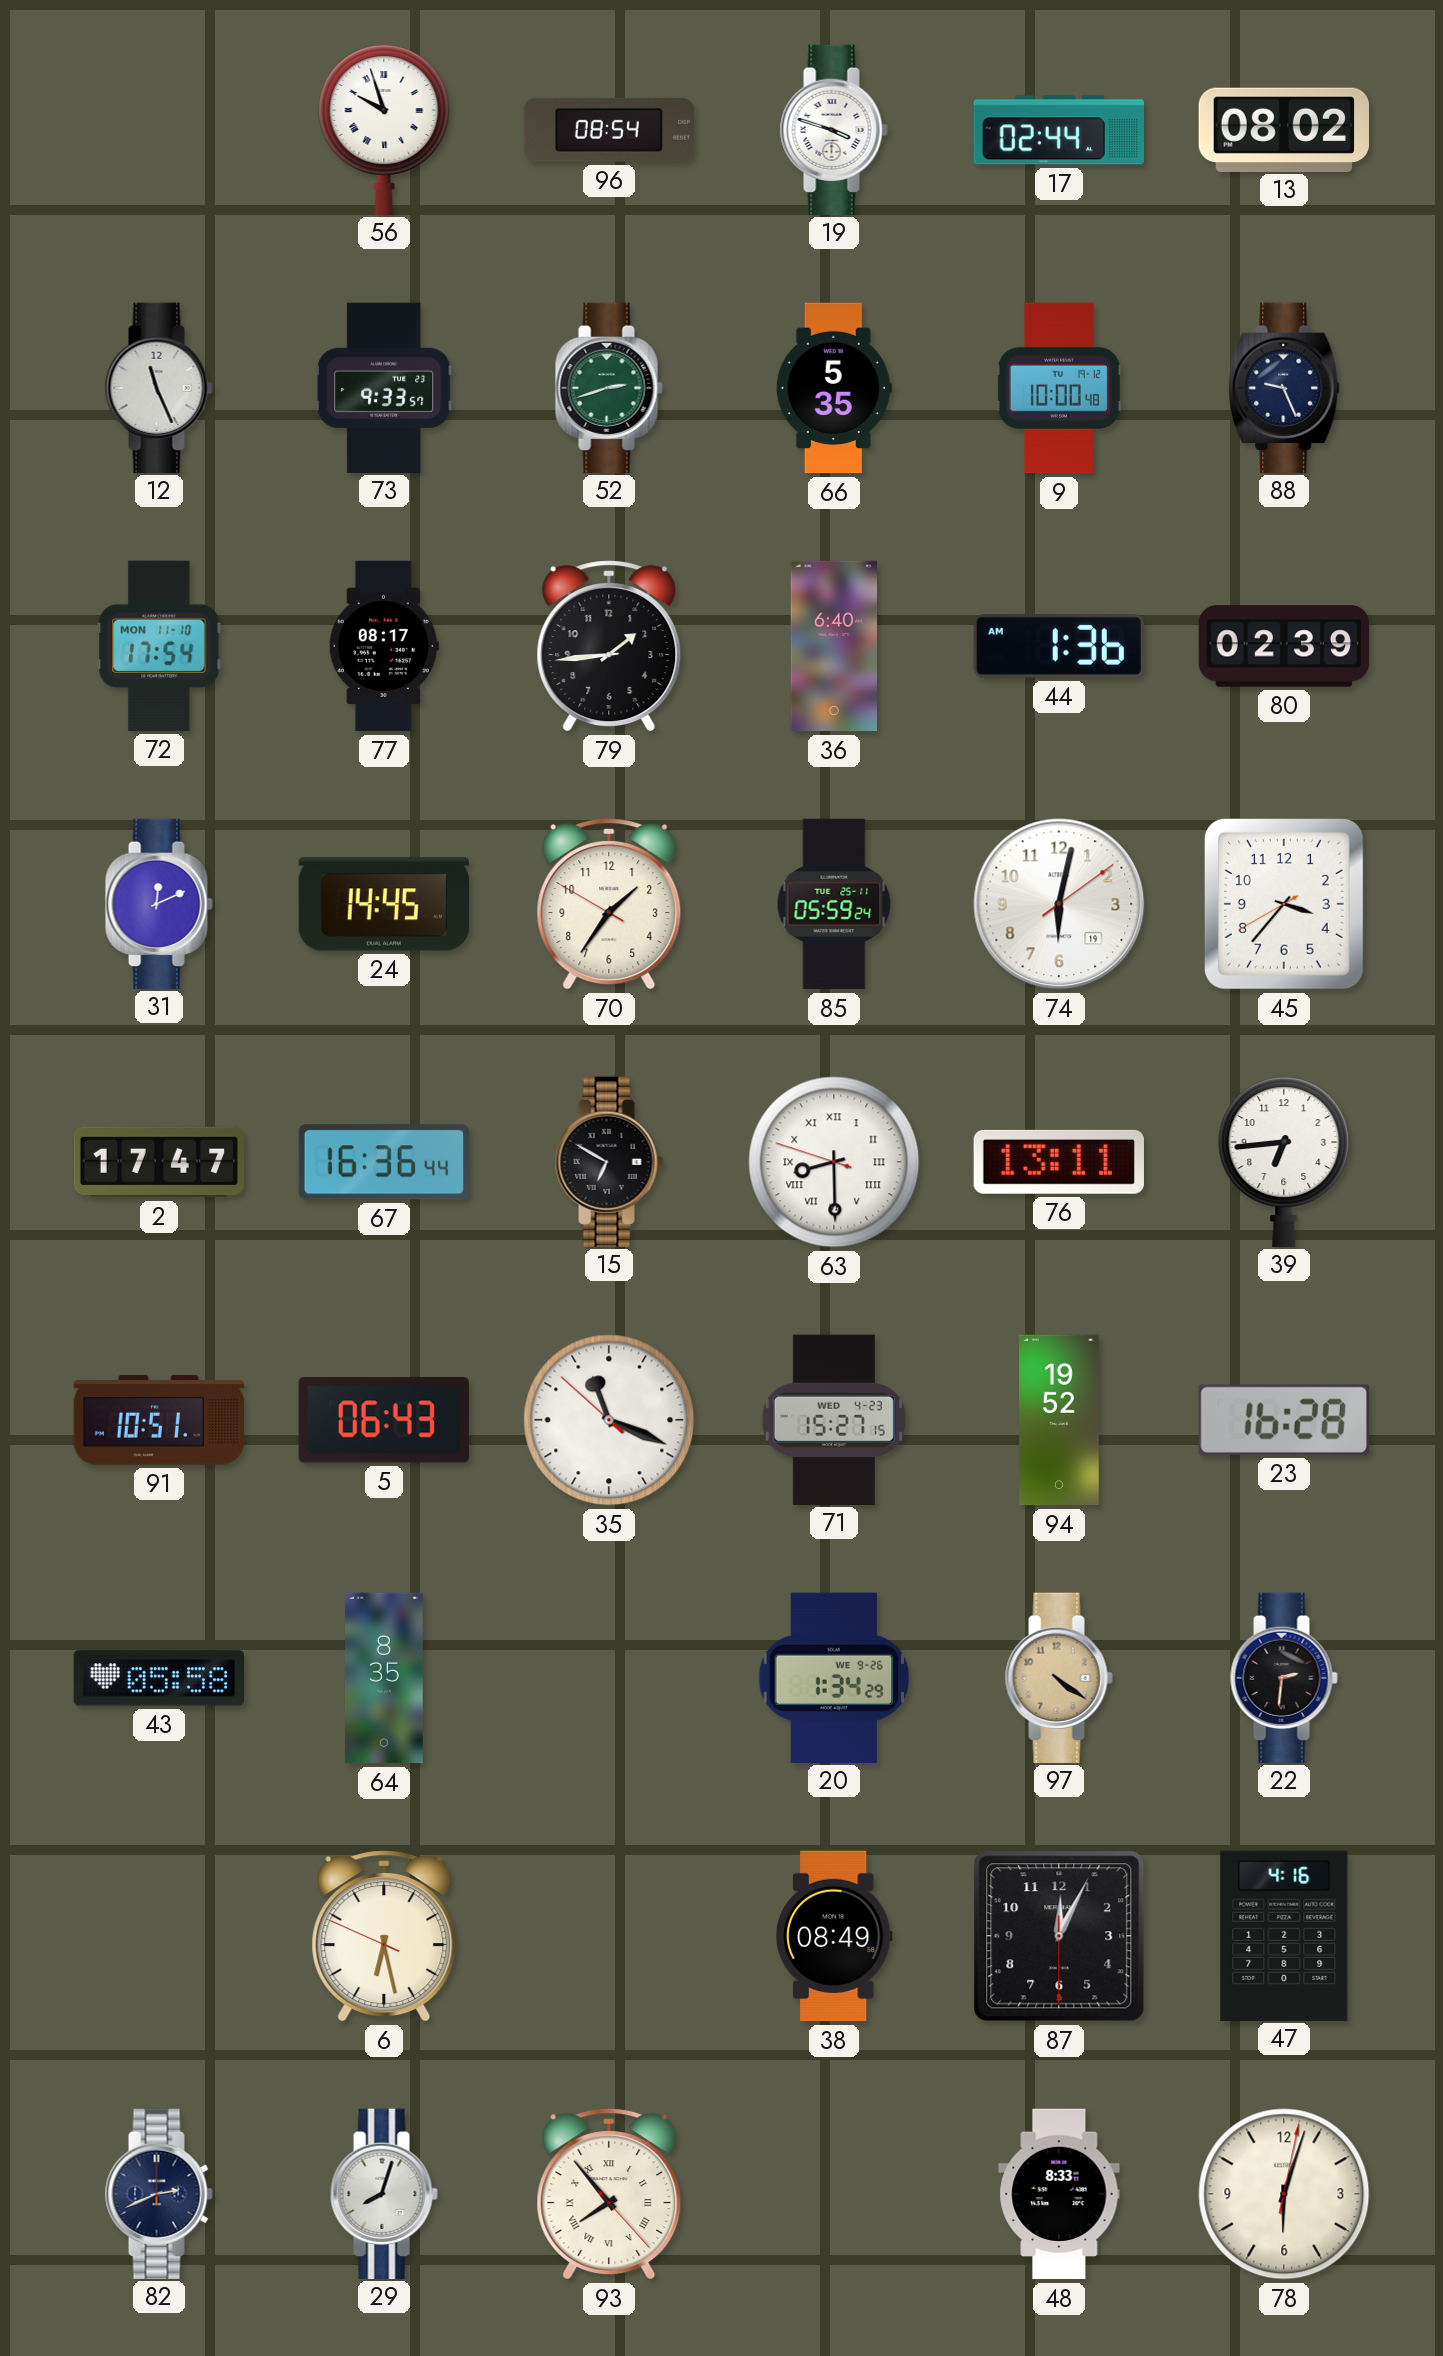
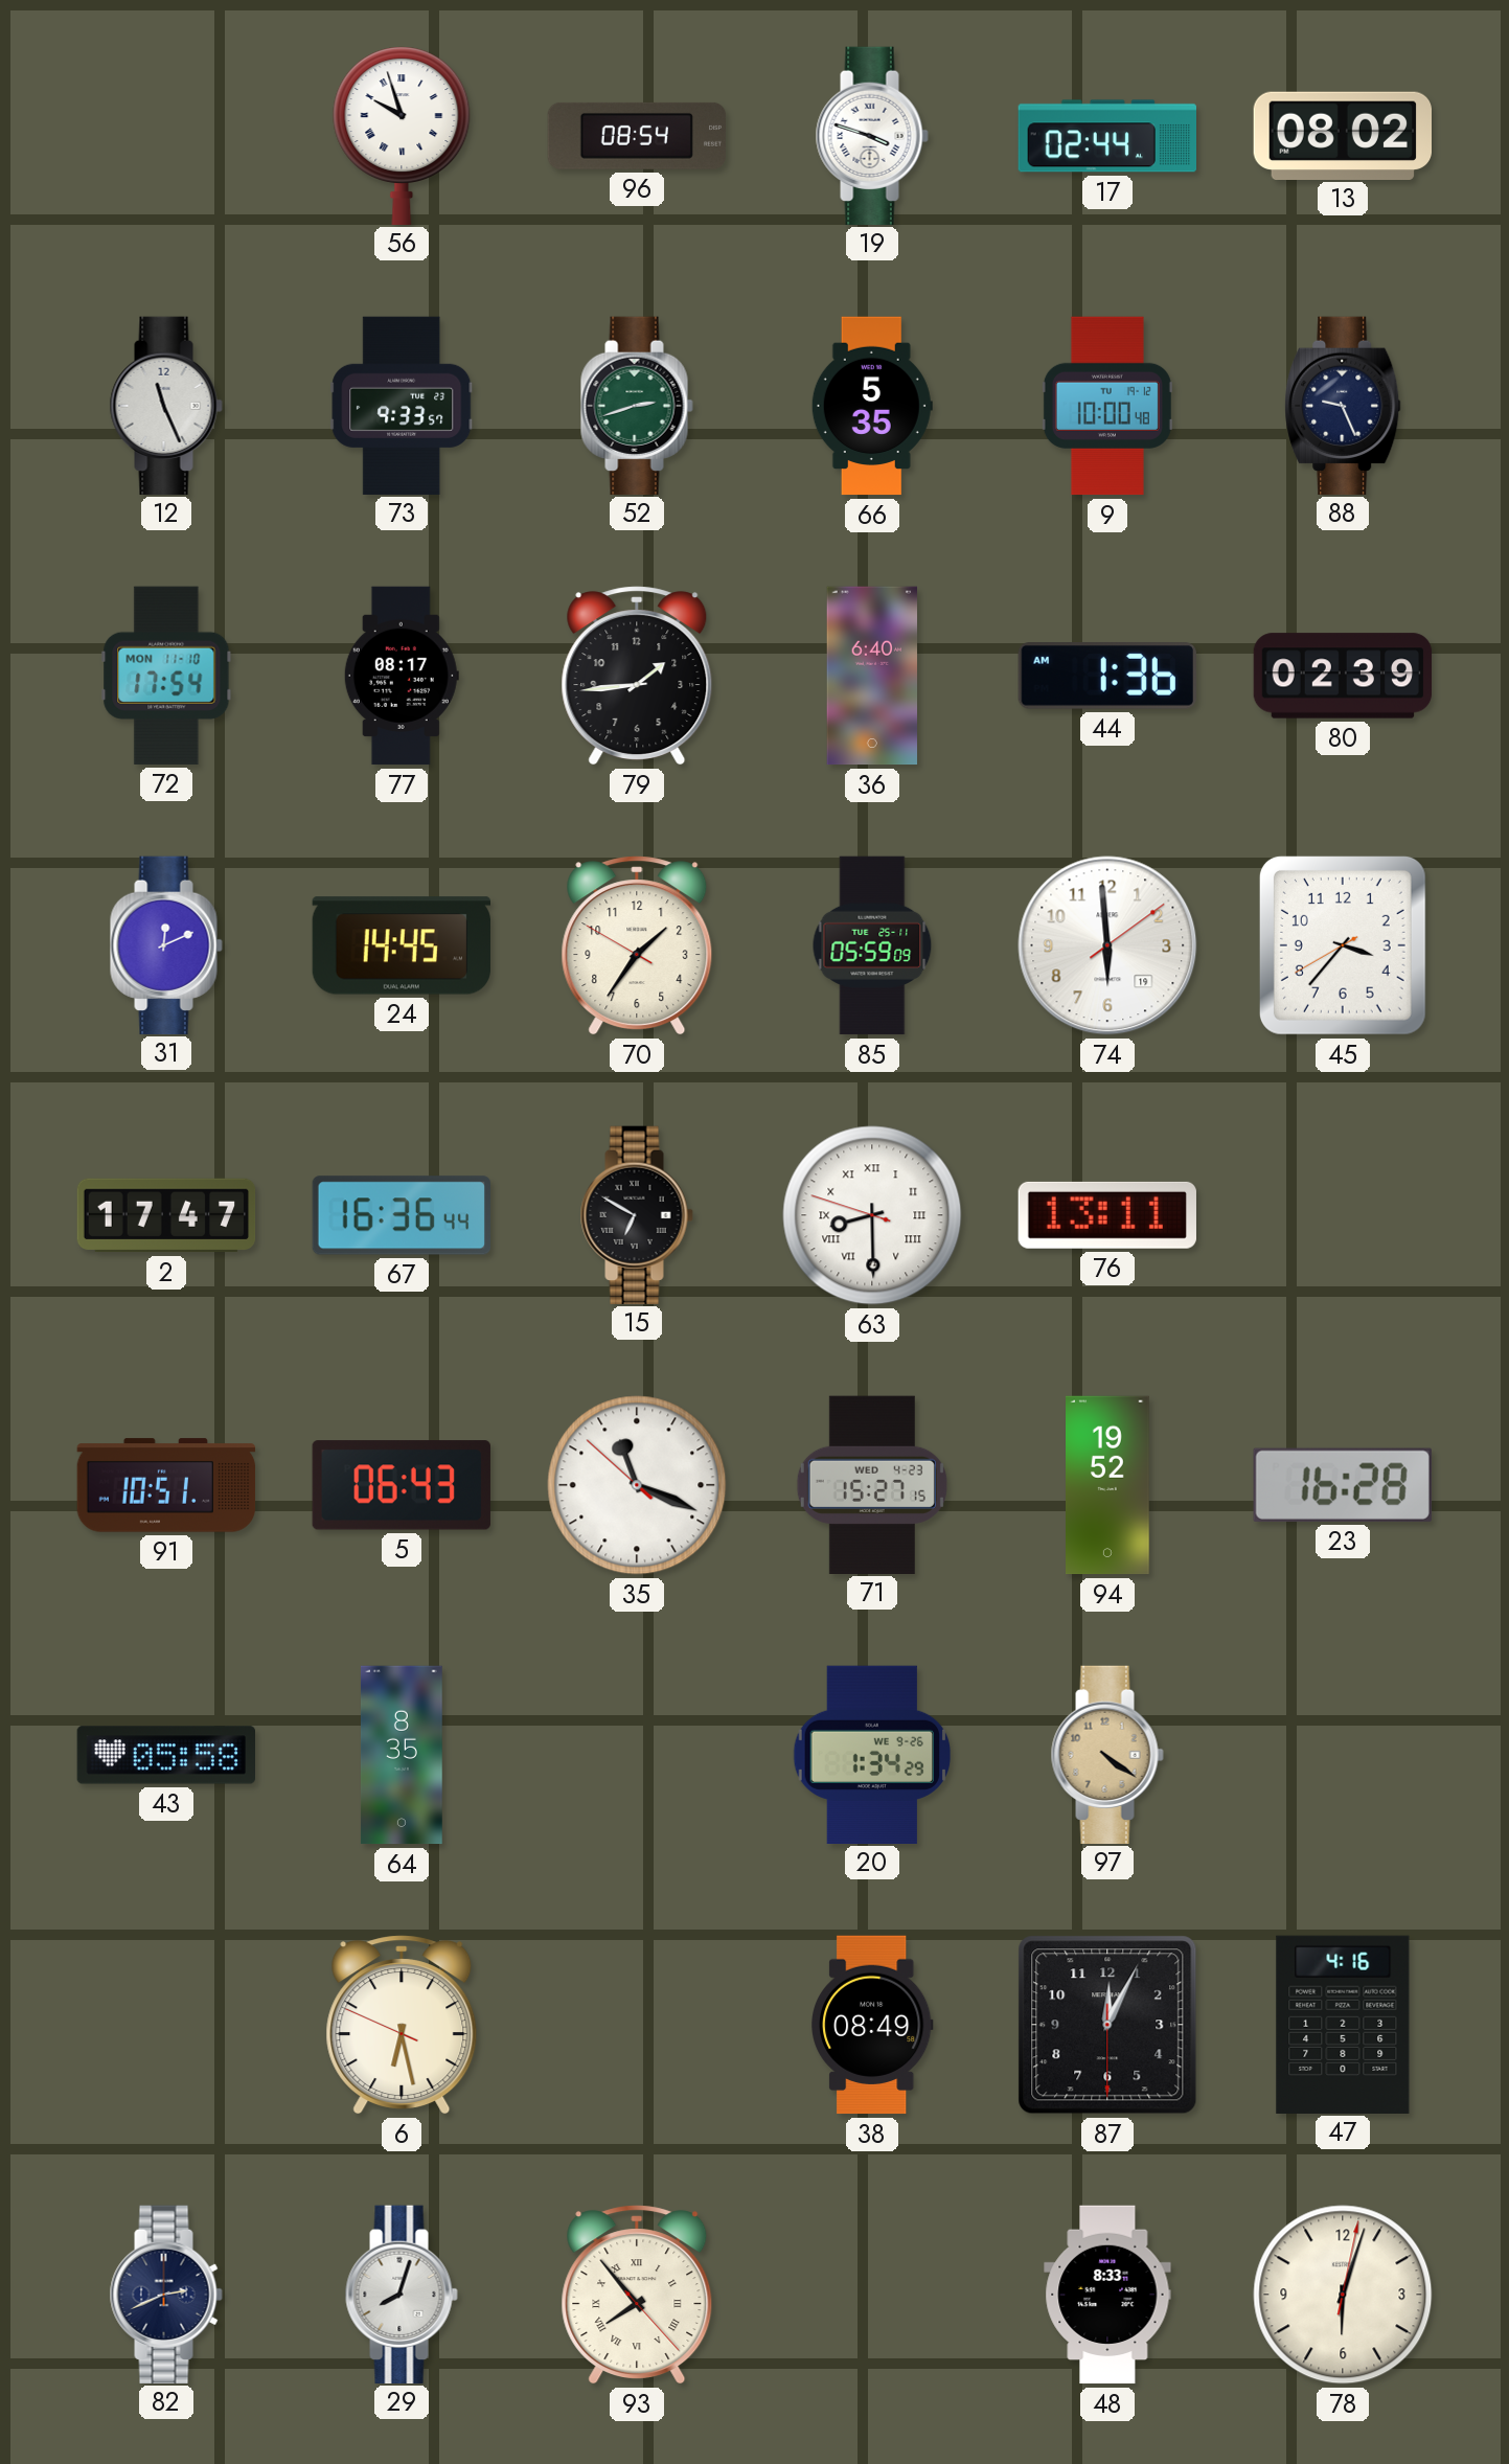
85: 05:59:24 -> 05:59:09 (872, 945)
74: 6:02 -> 5:59 (1107, 945)
39: 6:44 -> none (1284, 1161)
22: 2:31 -> none (1284, 1677)
